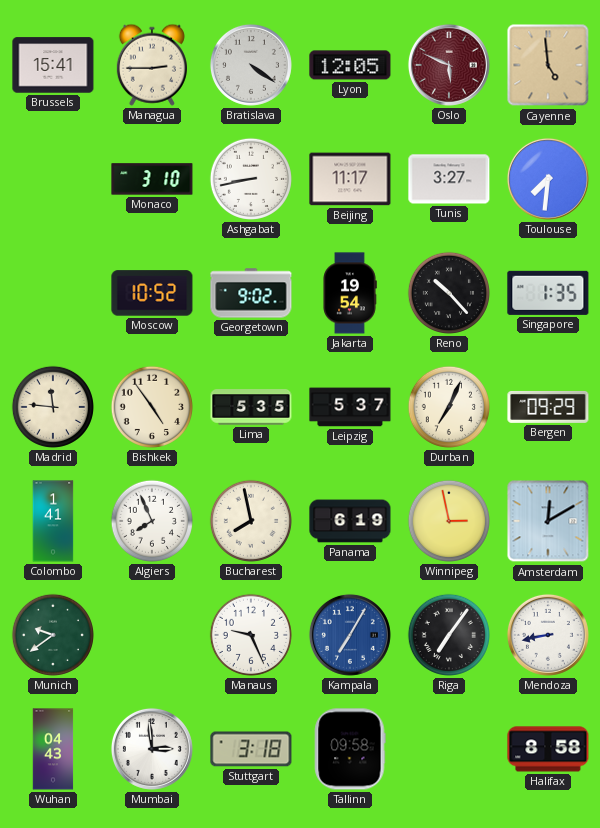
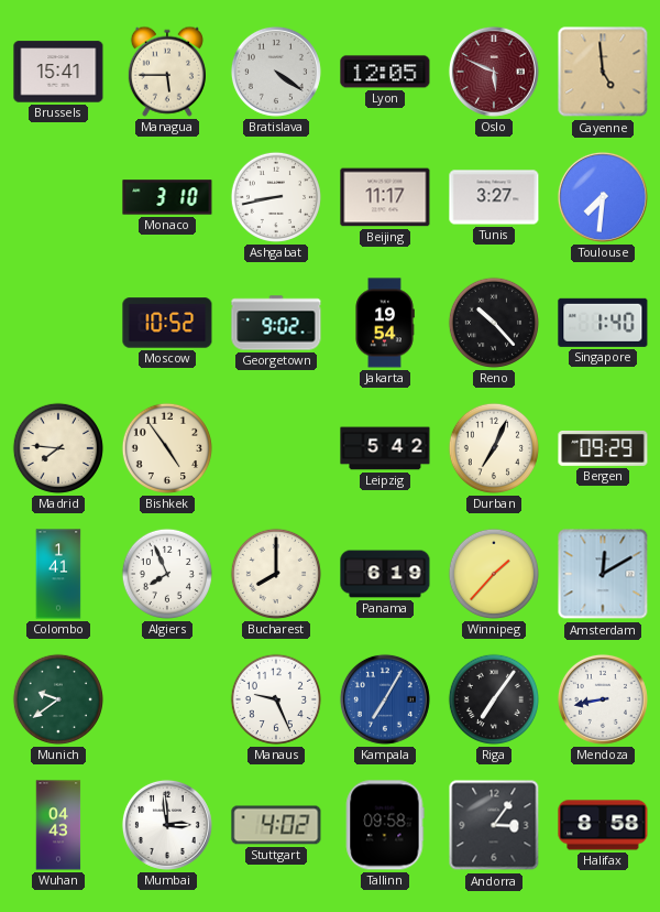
Managua: 2:45 -> 5:45 (167, 72)
Singapore: 1:35 -> 1:40 (603, 323)
Madrid: 11:46 -> 7:46 (58, 448)
Lima: 5:35 -> none (251, 407)
Leipzig: 5:37 -> 5:42 (385, 448)
Bucharest: 7:58 -> 8:00 (276, 574)
Winnipeg: 2:58 -> 1:37 (494, 574)
Stuttgart: 3:18 -> 4:02 (276, 825)
Andorra: none -> 3:06 (494, 825)
